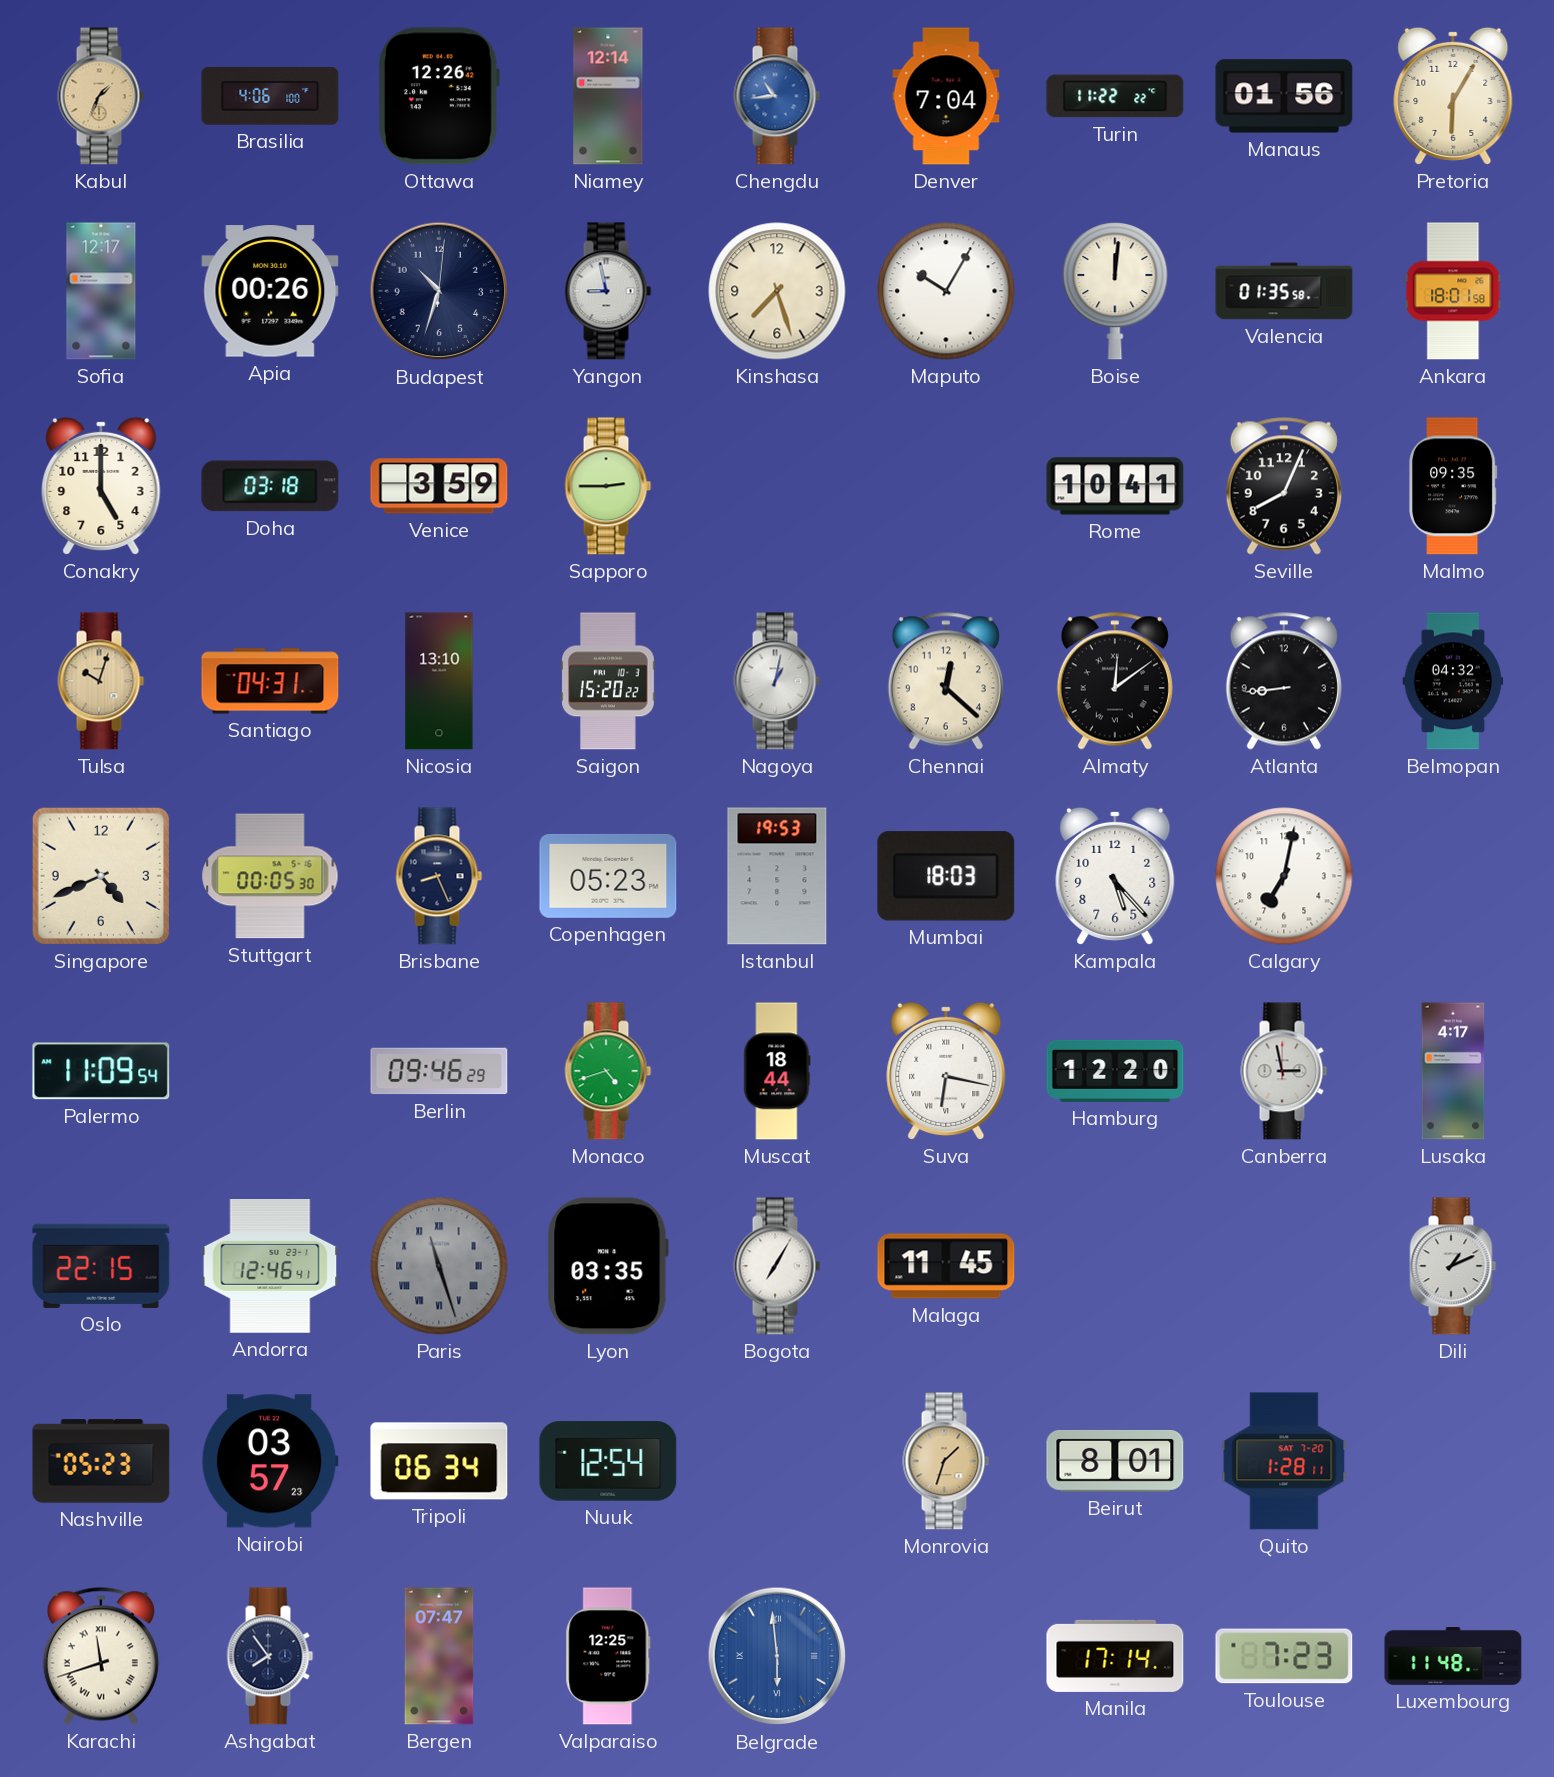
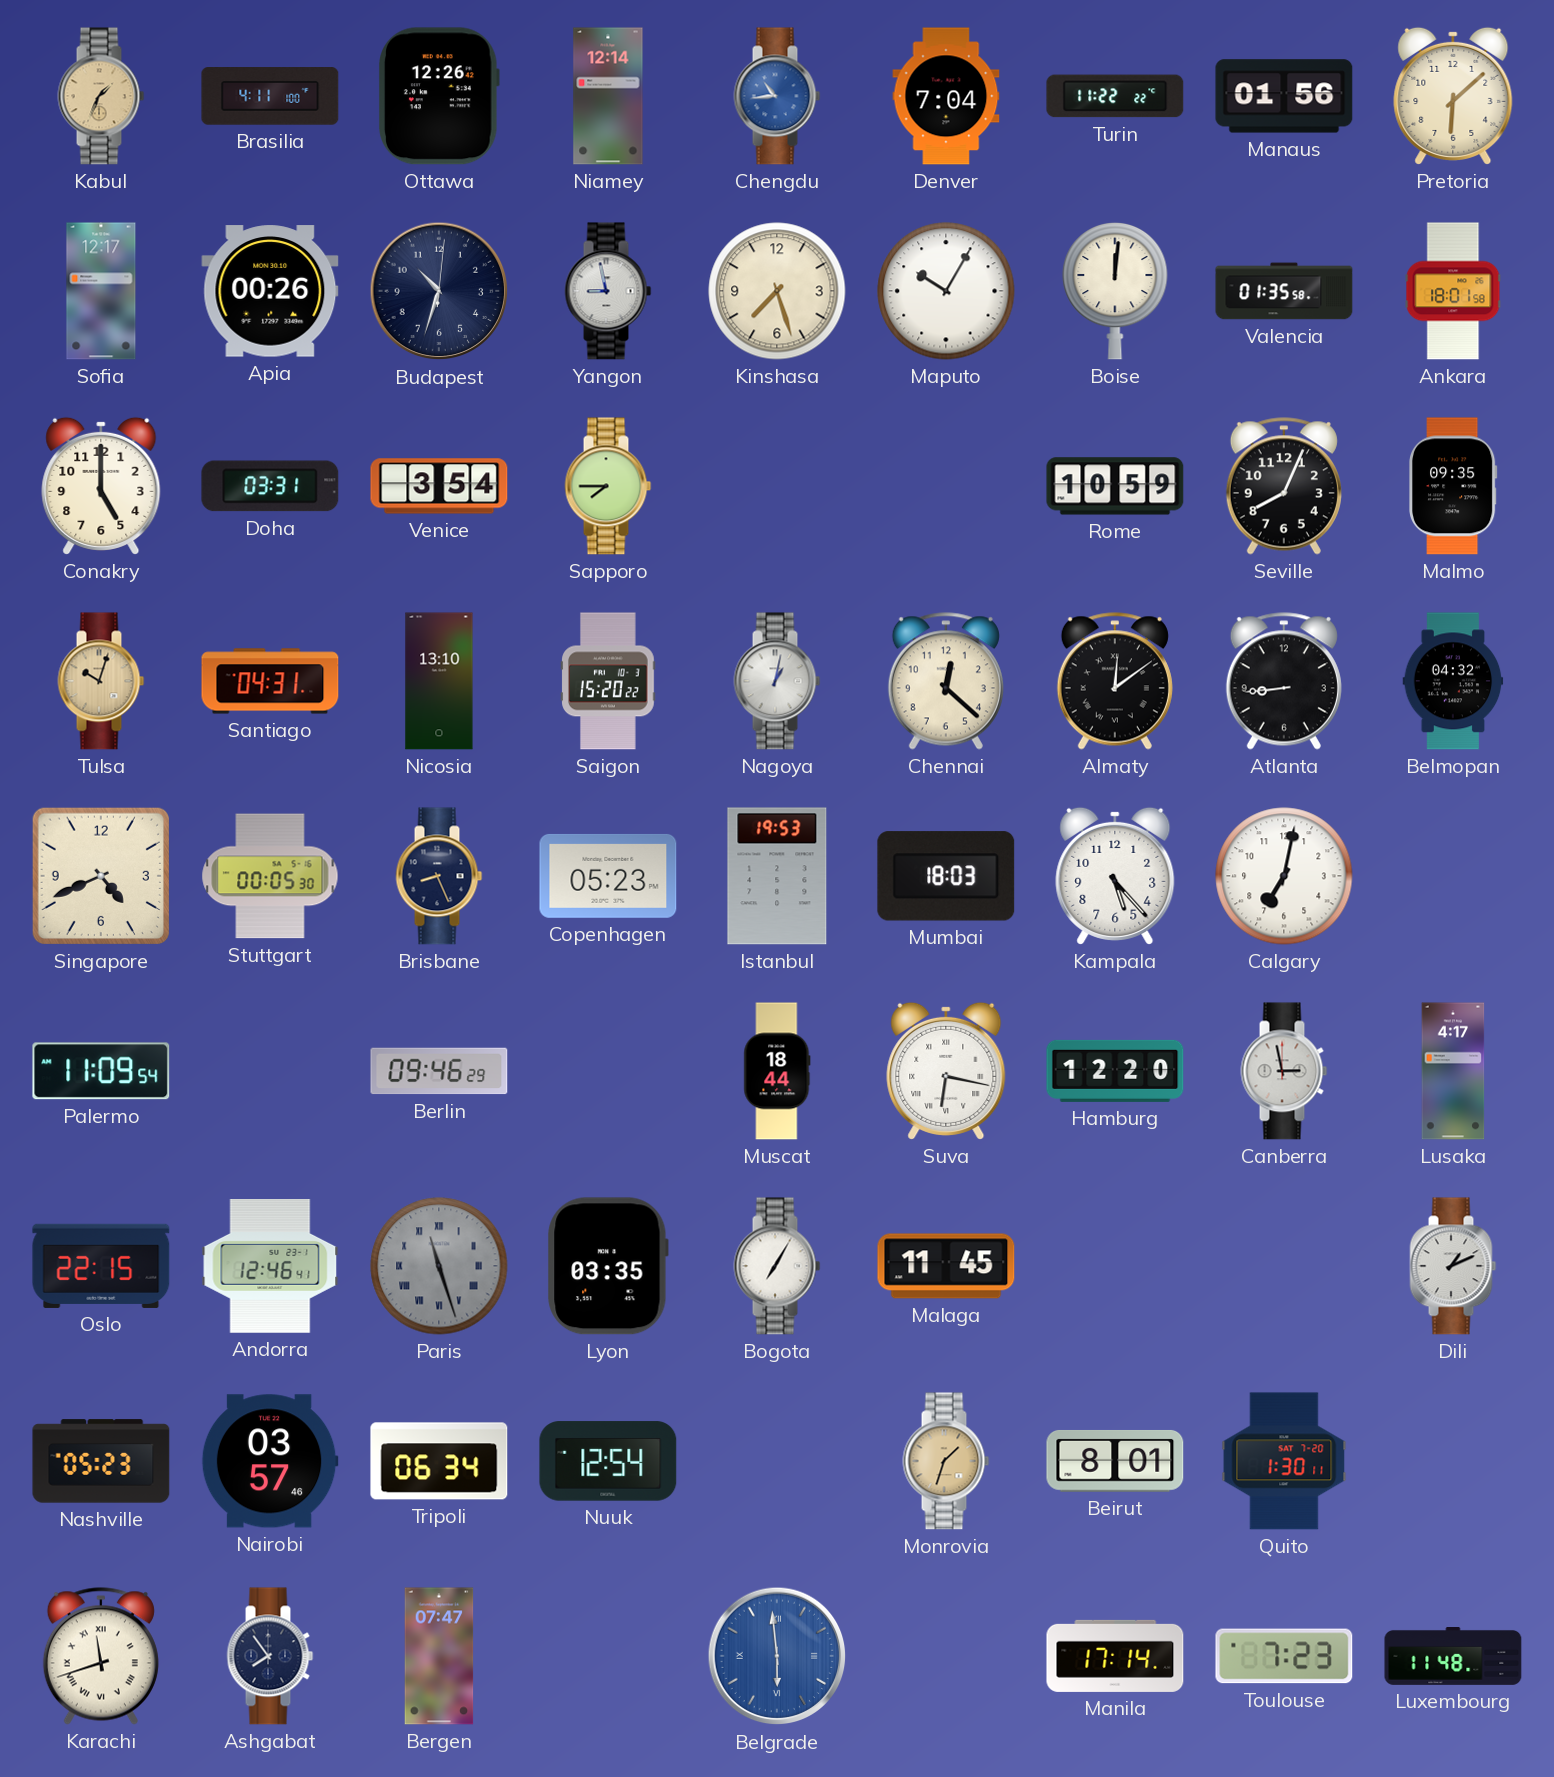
Brasilia: 4:06 -> 4:11 (270, 96)
Pretoria: 6:05 -> 6:08 (1453, 96)
Doha: 03:18 -> 03:31 (270, 486)
Venice: 3:59 -> 3:54 (439, 486)
Sapporo: 2:45 -> 7:45 (608, 486)
Rome: 10:41 -> 10:59 (1115, 486)
Monaco: 4:42 -> none (608, 1071)
Nairobi: 03:57:23 -> 03:57:46 (270, 1461)
Quito: 1:28 -> 1:30 (1284, 1461)
Valparaiso: 12:25 -> none (608, 1656)
